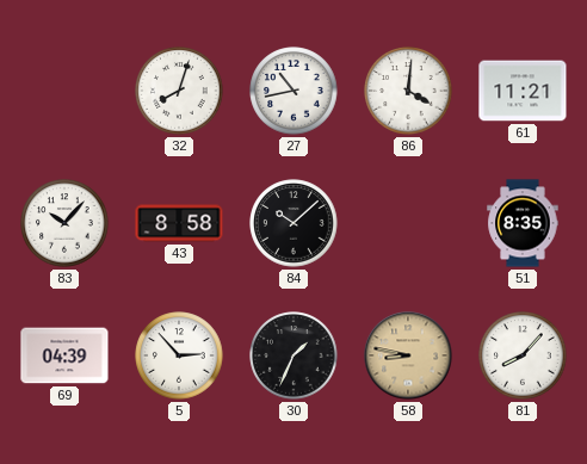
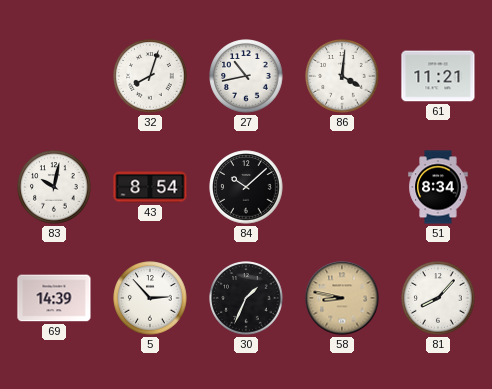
83: 10:07 -> 10:02 (54, 187)
43: 8:58 -> 8:54 (150, 187)
51: 8:35 -> 8:34 (438, 187)
69: 04:39 -> 14:39 (54, 298)
